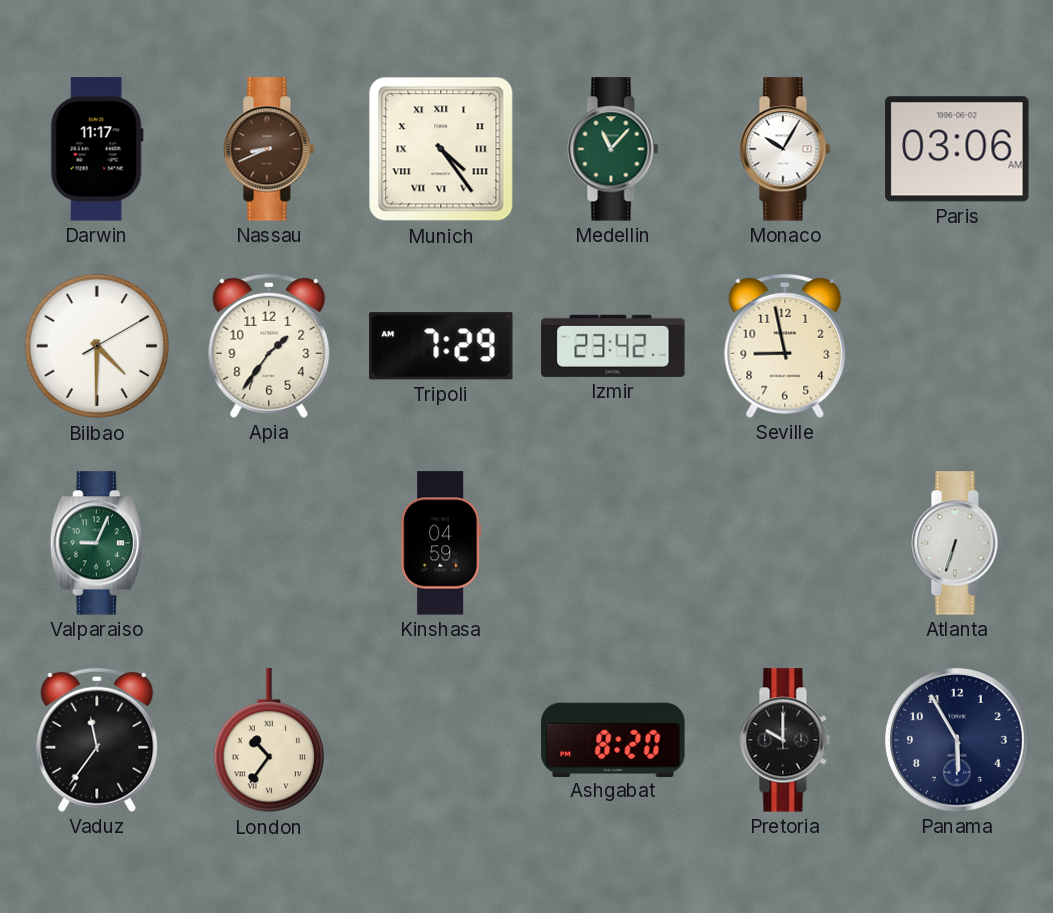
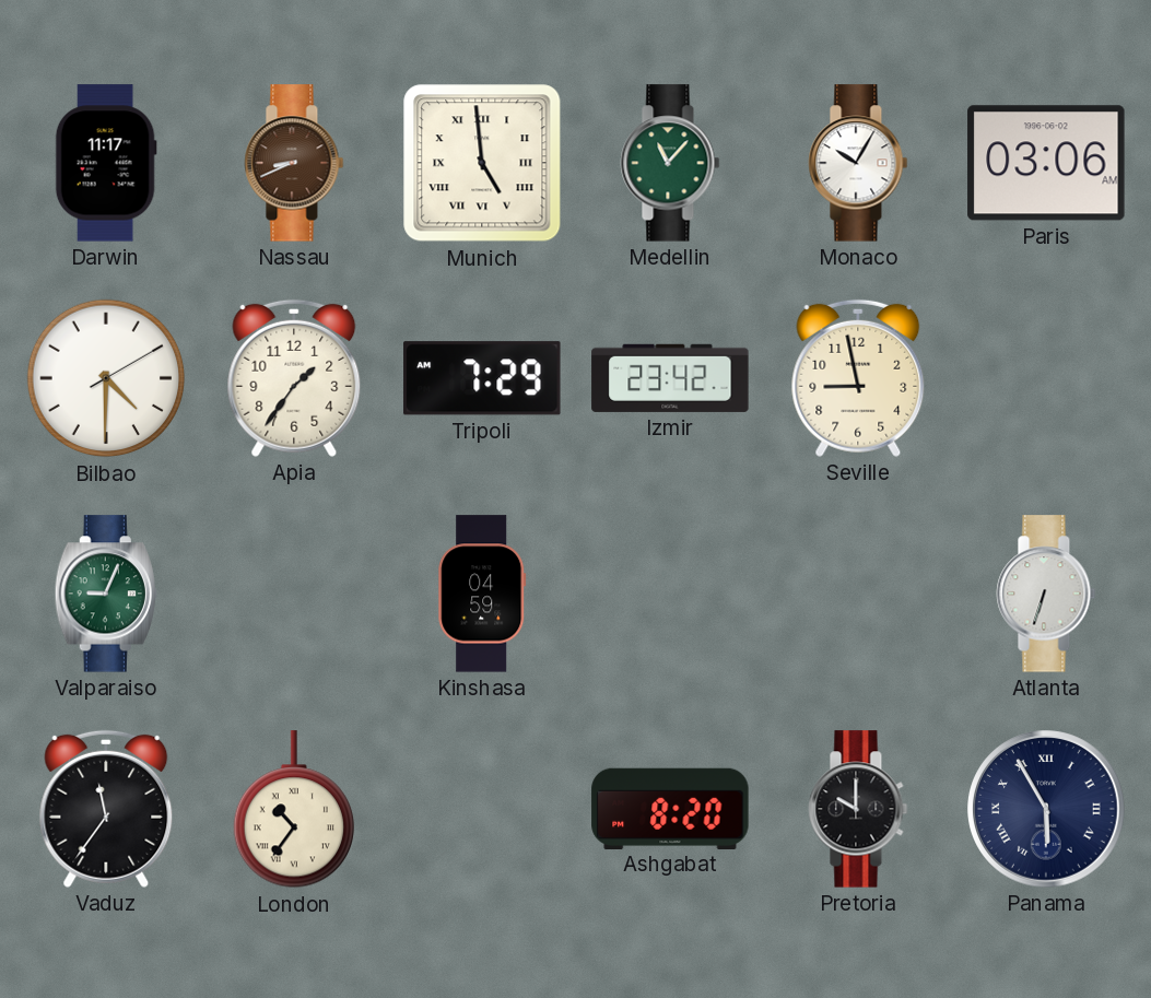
Munich: 4:24 -> 4:59 (482, 163)
Panama numerals: Arabic -> Roman (1047, 810)
